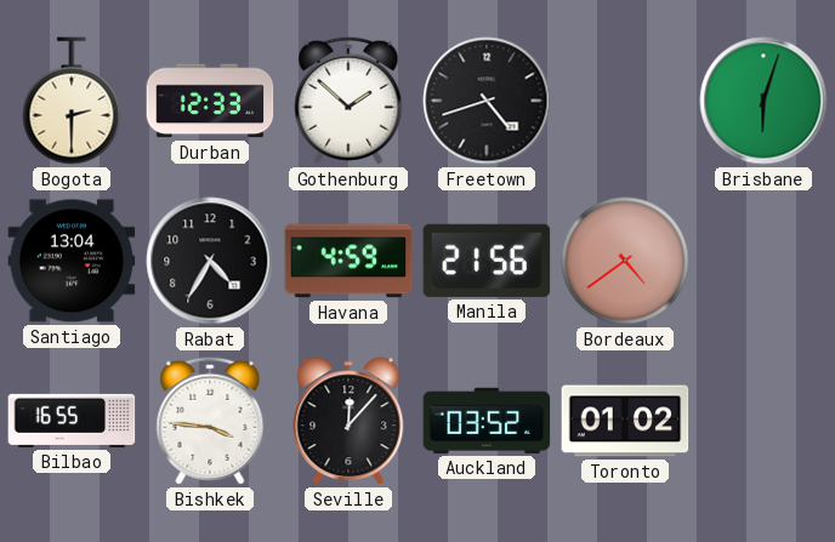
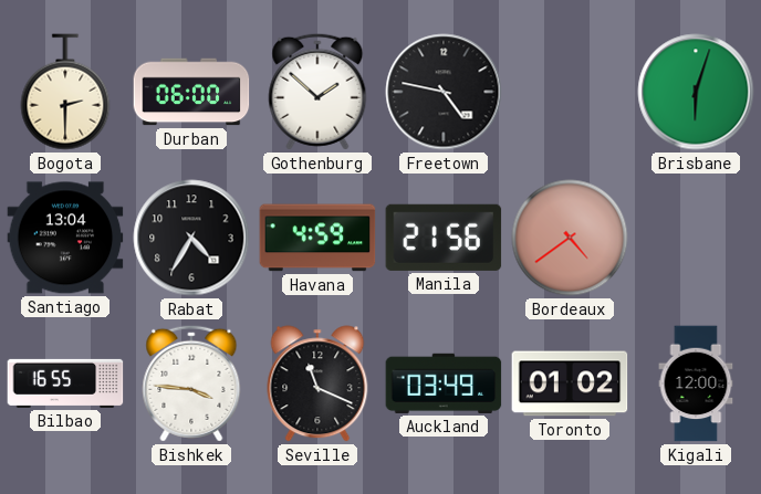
Durban: 12:33 -> 06:00 (191, 92)
Freetown: 4:42 -> 4:47 (444, 92)
Seville: 12:07 -> 11:19 (317, 383)
Auckland: 03:52 -> 03:49 (444, 383)
Kigali: none -> 12:00 (696, 383)
